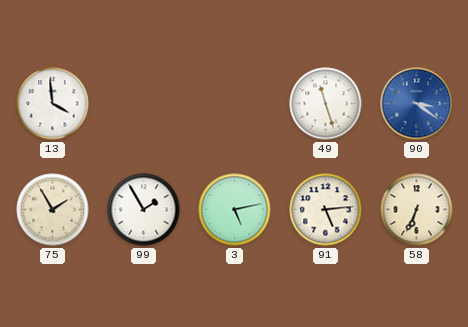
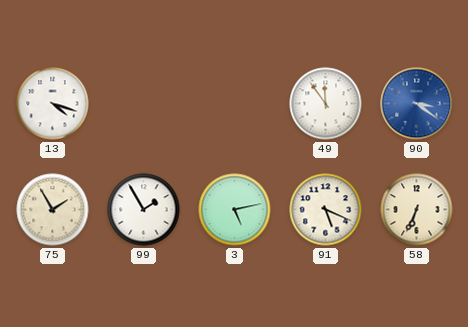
13: 3:59 -> 4:18 (53, 104)
49: 11:27 -> 11:54 (326, 104)
91: 5:14 -> 5:19 (326, 210)
